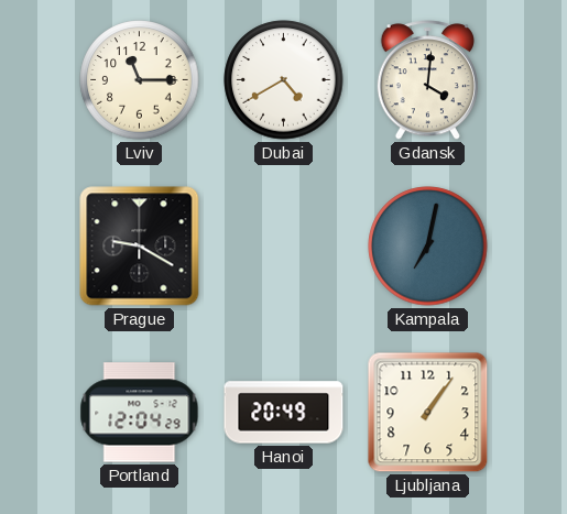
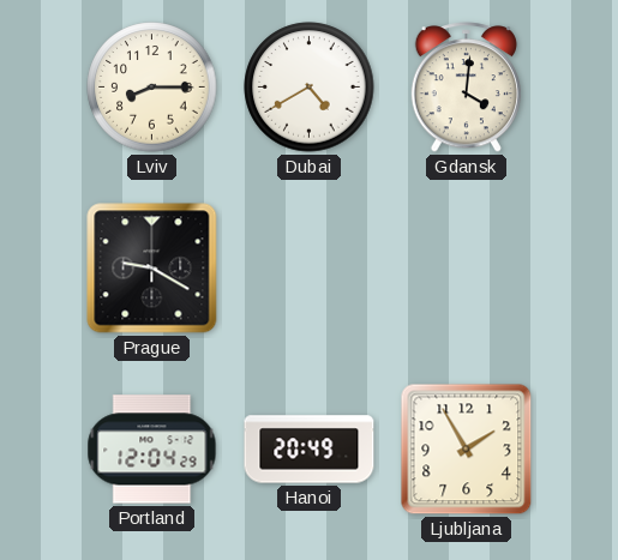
Lviv: 11:15 -> 8:15 (152, 88)
Kampala: 7:02 -> none (428, 247)
Ljubljana: 1:06 -> 1:55 (467, 450)
